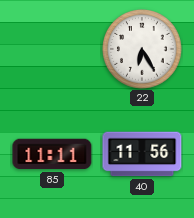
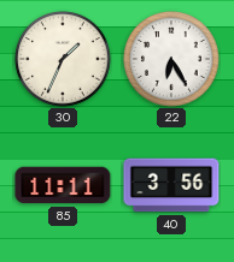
30: none -> 1:34 (63, 59)
40: 11:56 -> 3:56 (171, 185)
